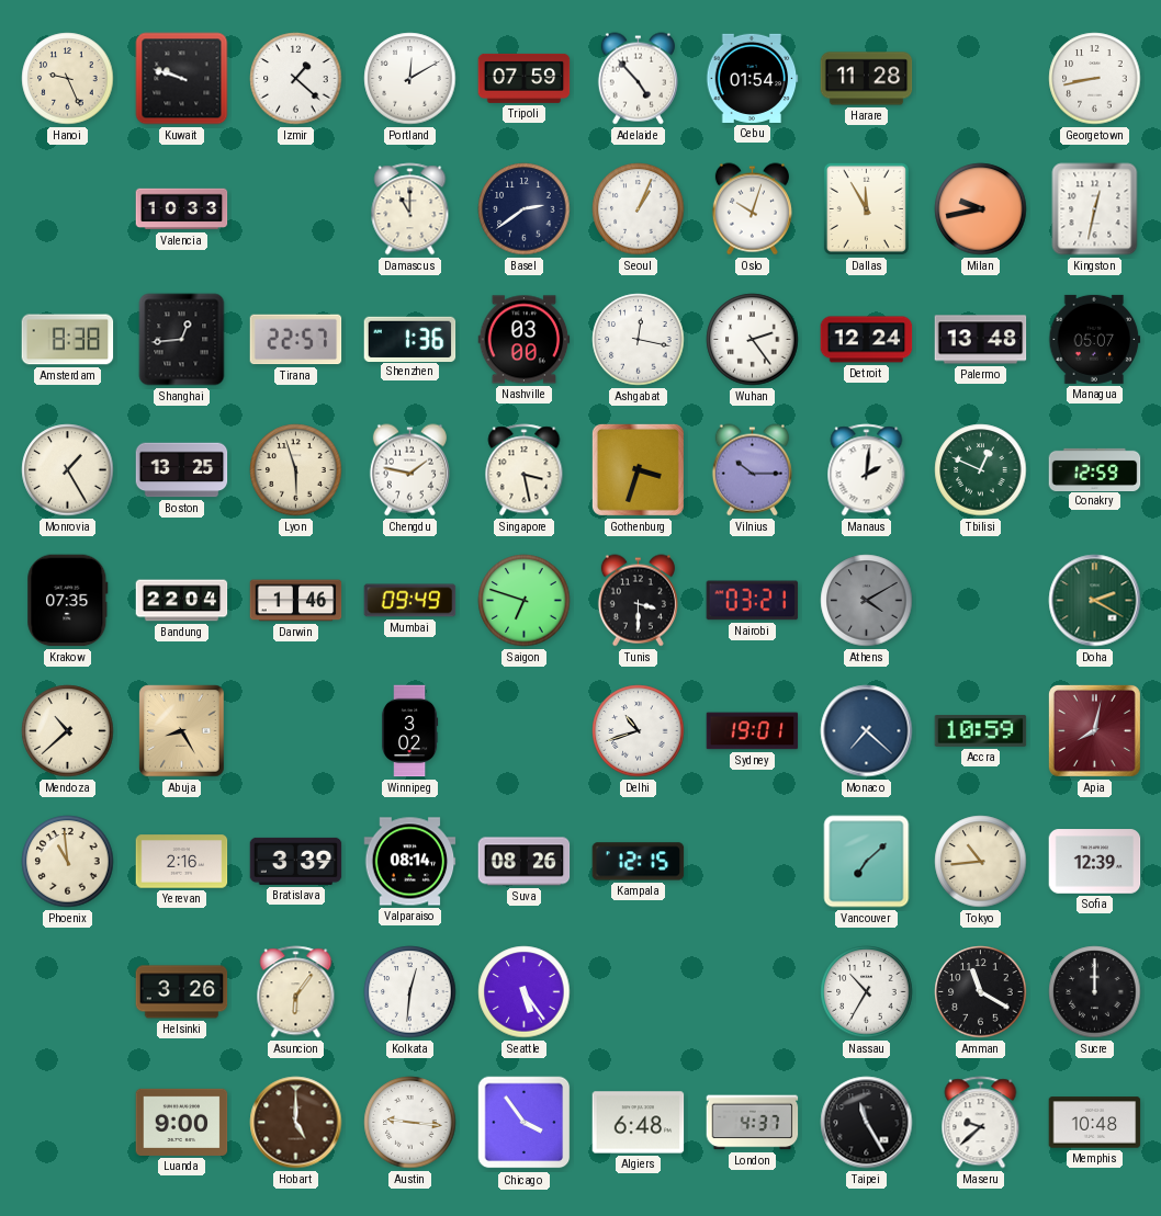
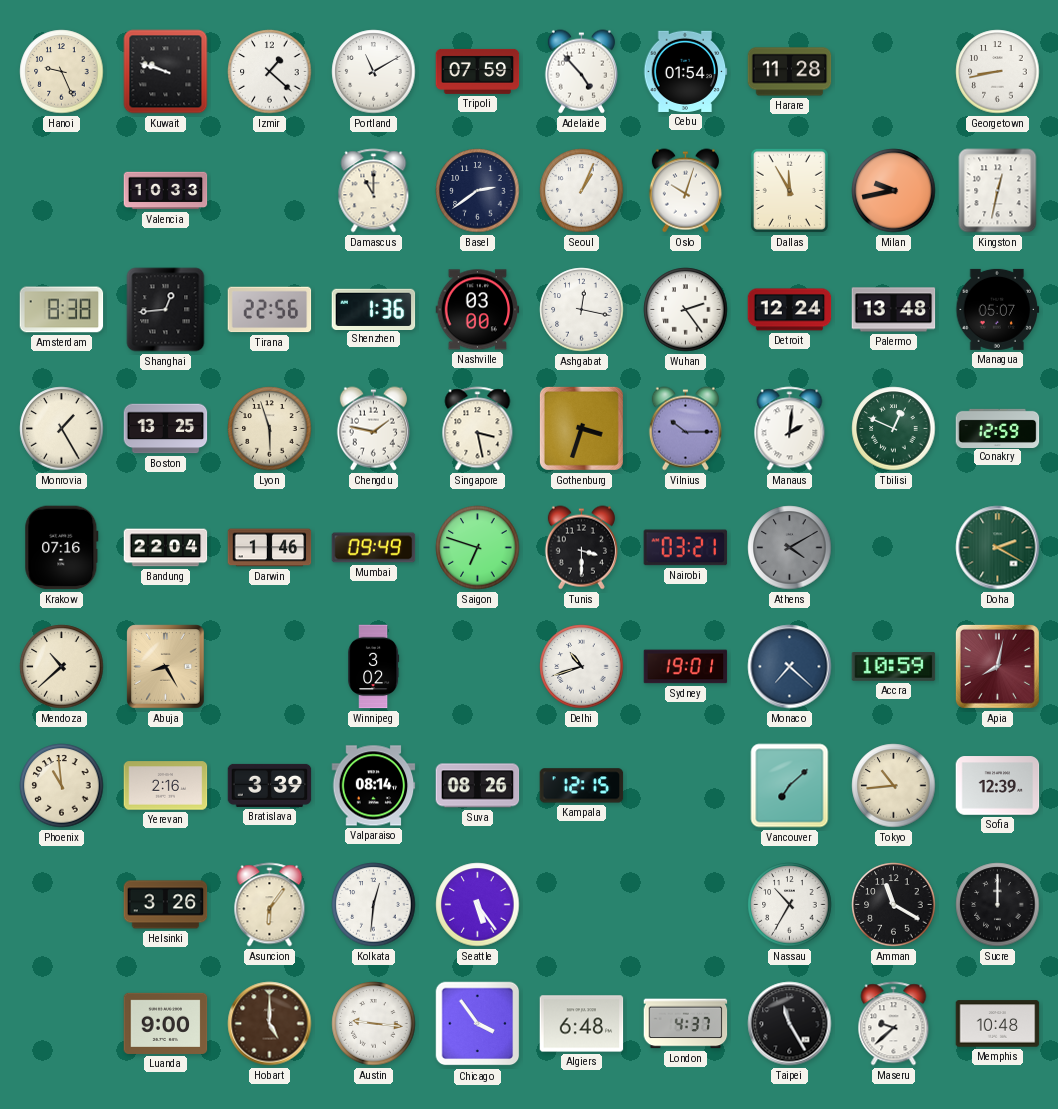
Portland: 12:10 -> 11:10 (374, 72)
Tirana: 22:57 -> 22:56 (270, 310)
Krakow: 07:35 -> 07:16 (62, 548)
